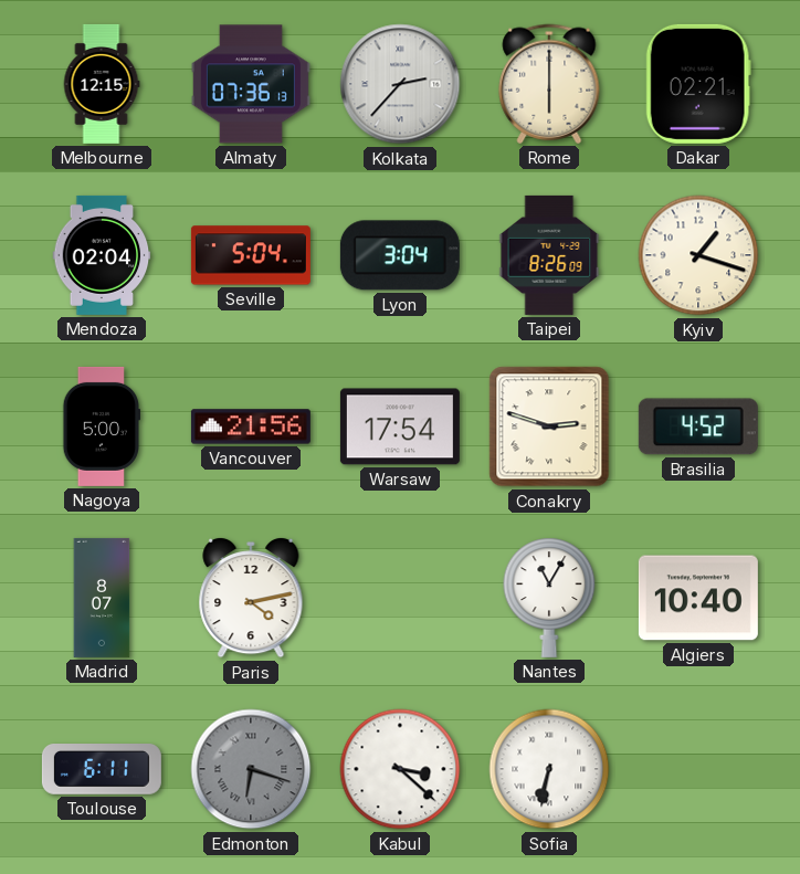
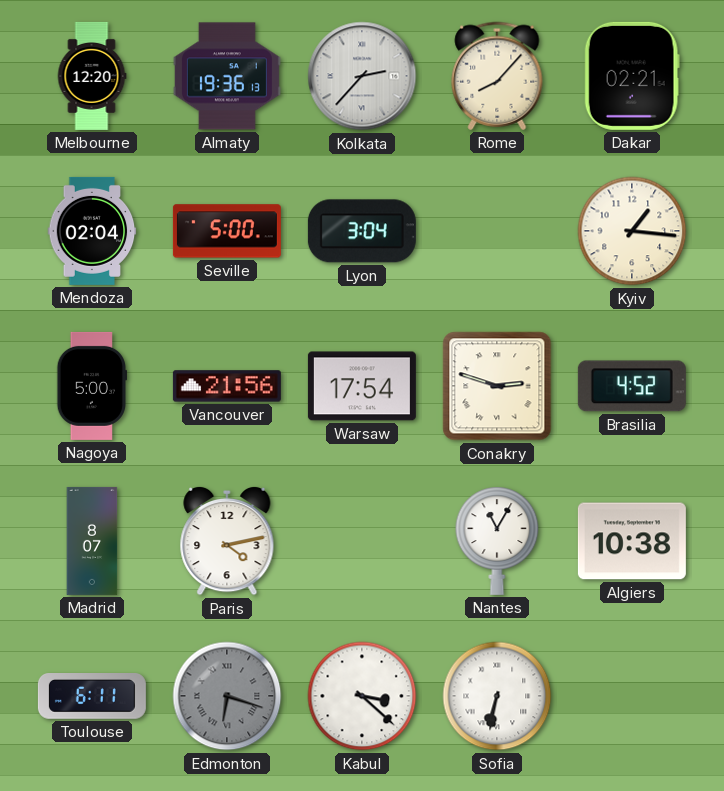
Melbourne: 12:15 -> 12:20 (92, 76)
Almaty: 07:36 -> 19:36 (227, 76)
Rome: 6:00 -> 8:07 (497, 76)
Seville: 5:04 -> 5:00 (227, 231)
Taipei: 8:26 -> none (549, 255)
Kyiv: 1:18 -> 1:16 (632, 231)
Algiers: 10:40 -> 10:38 (632, 541)
